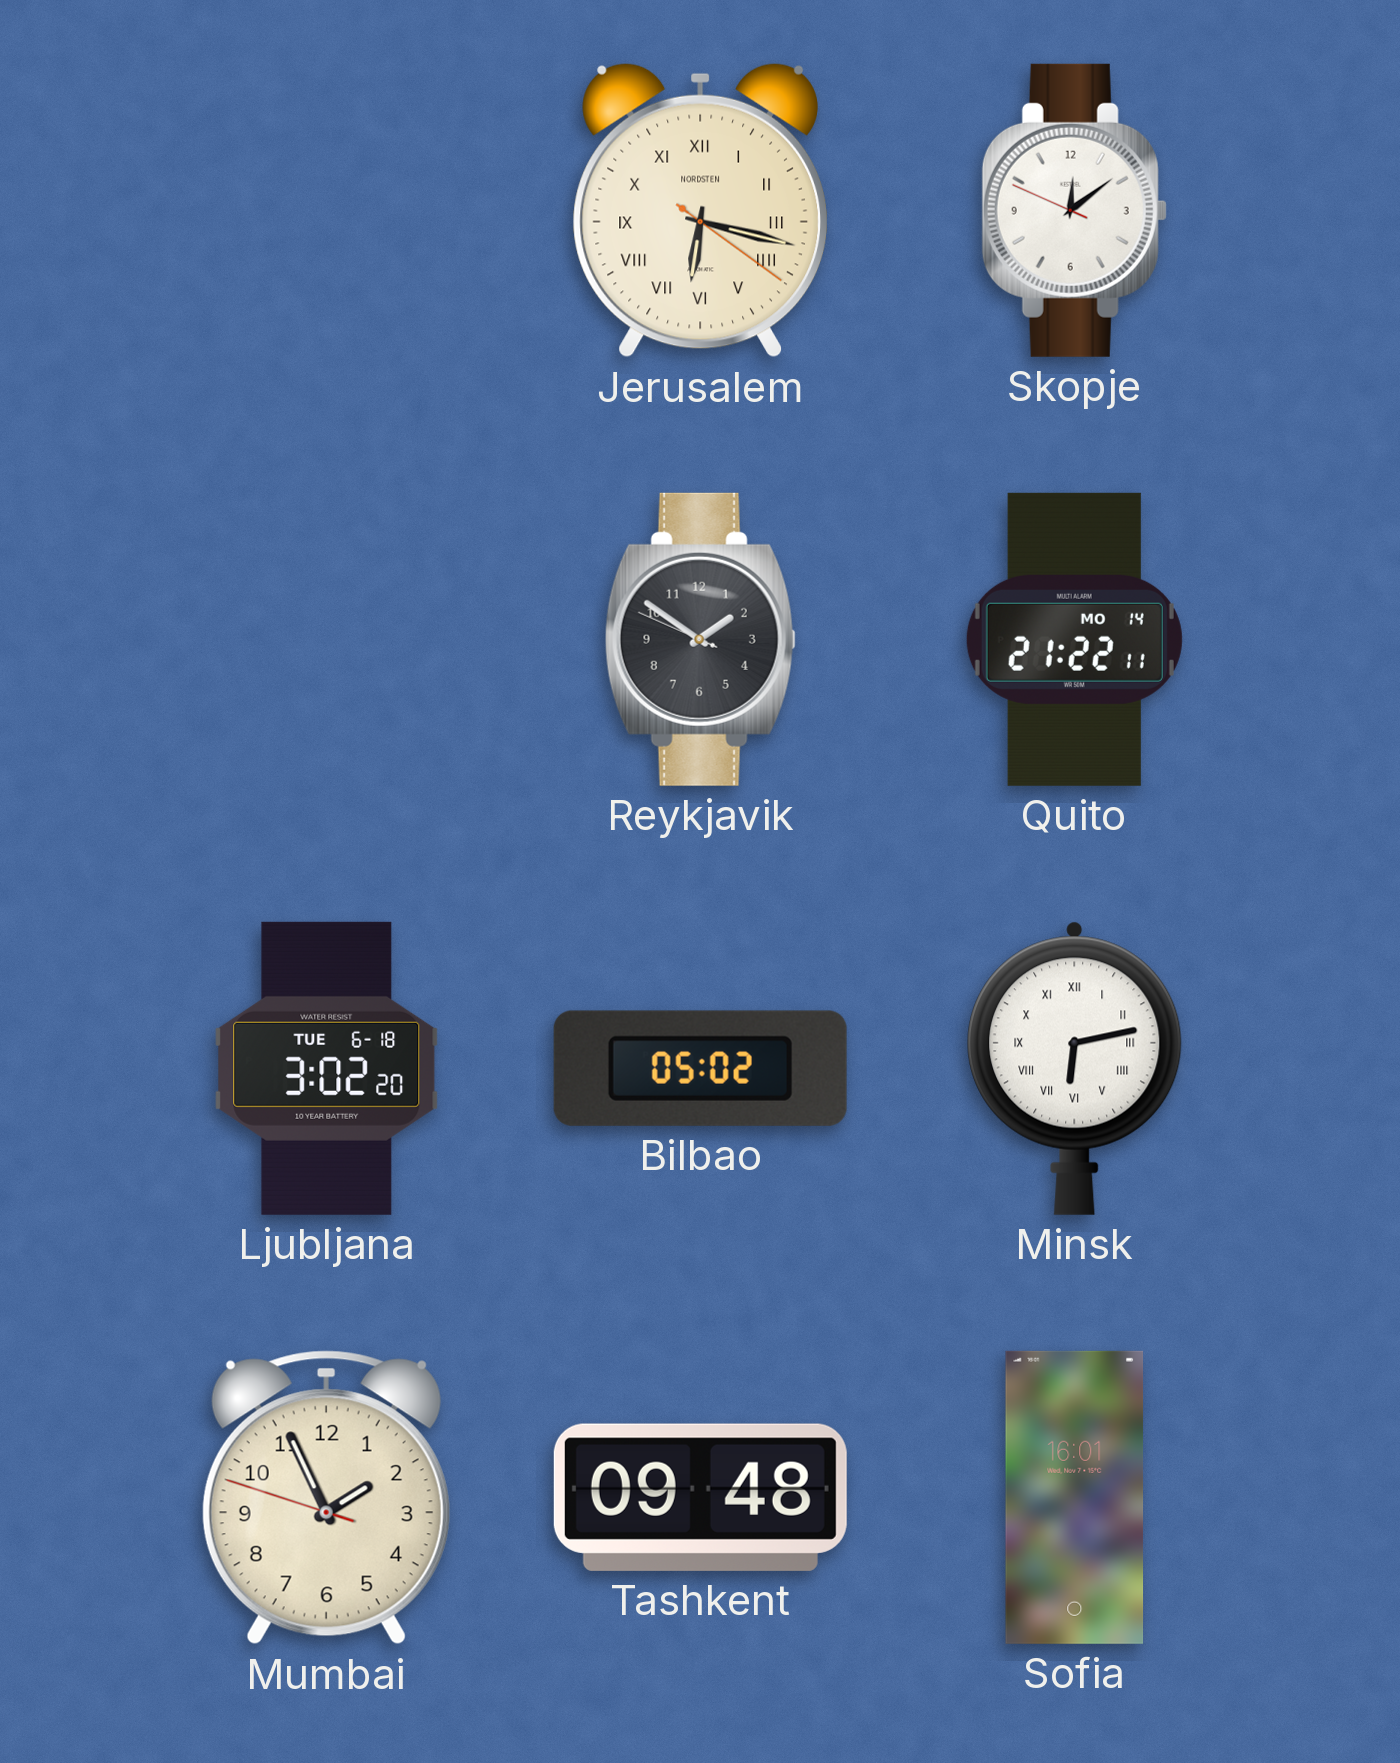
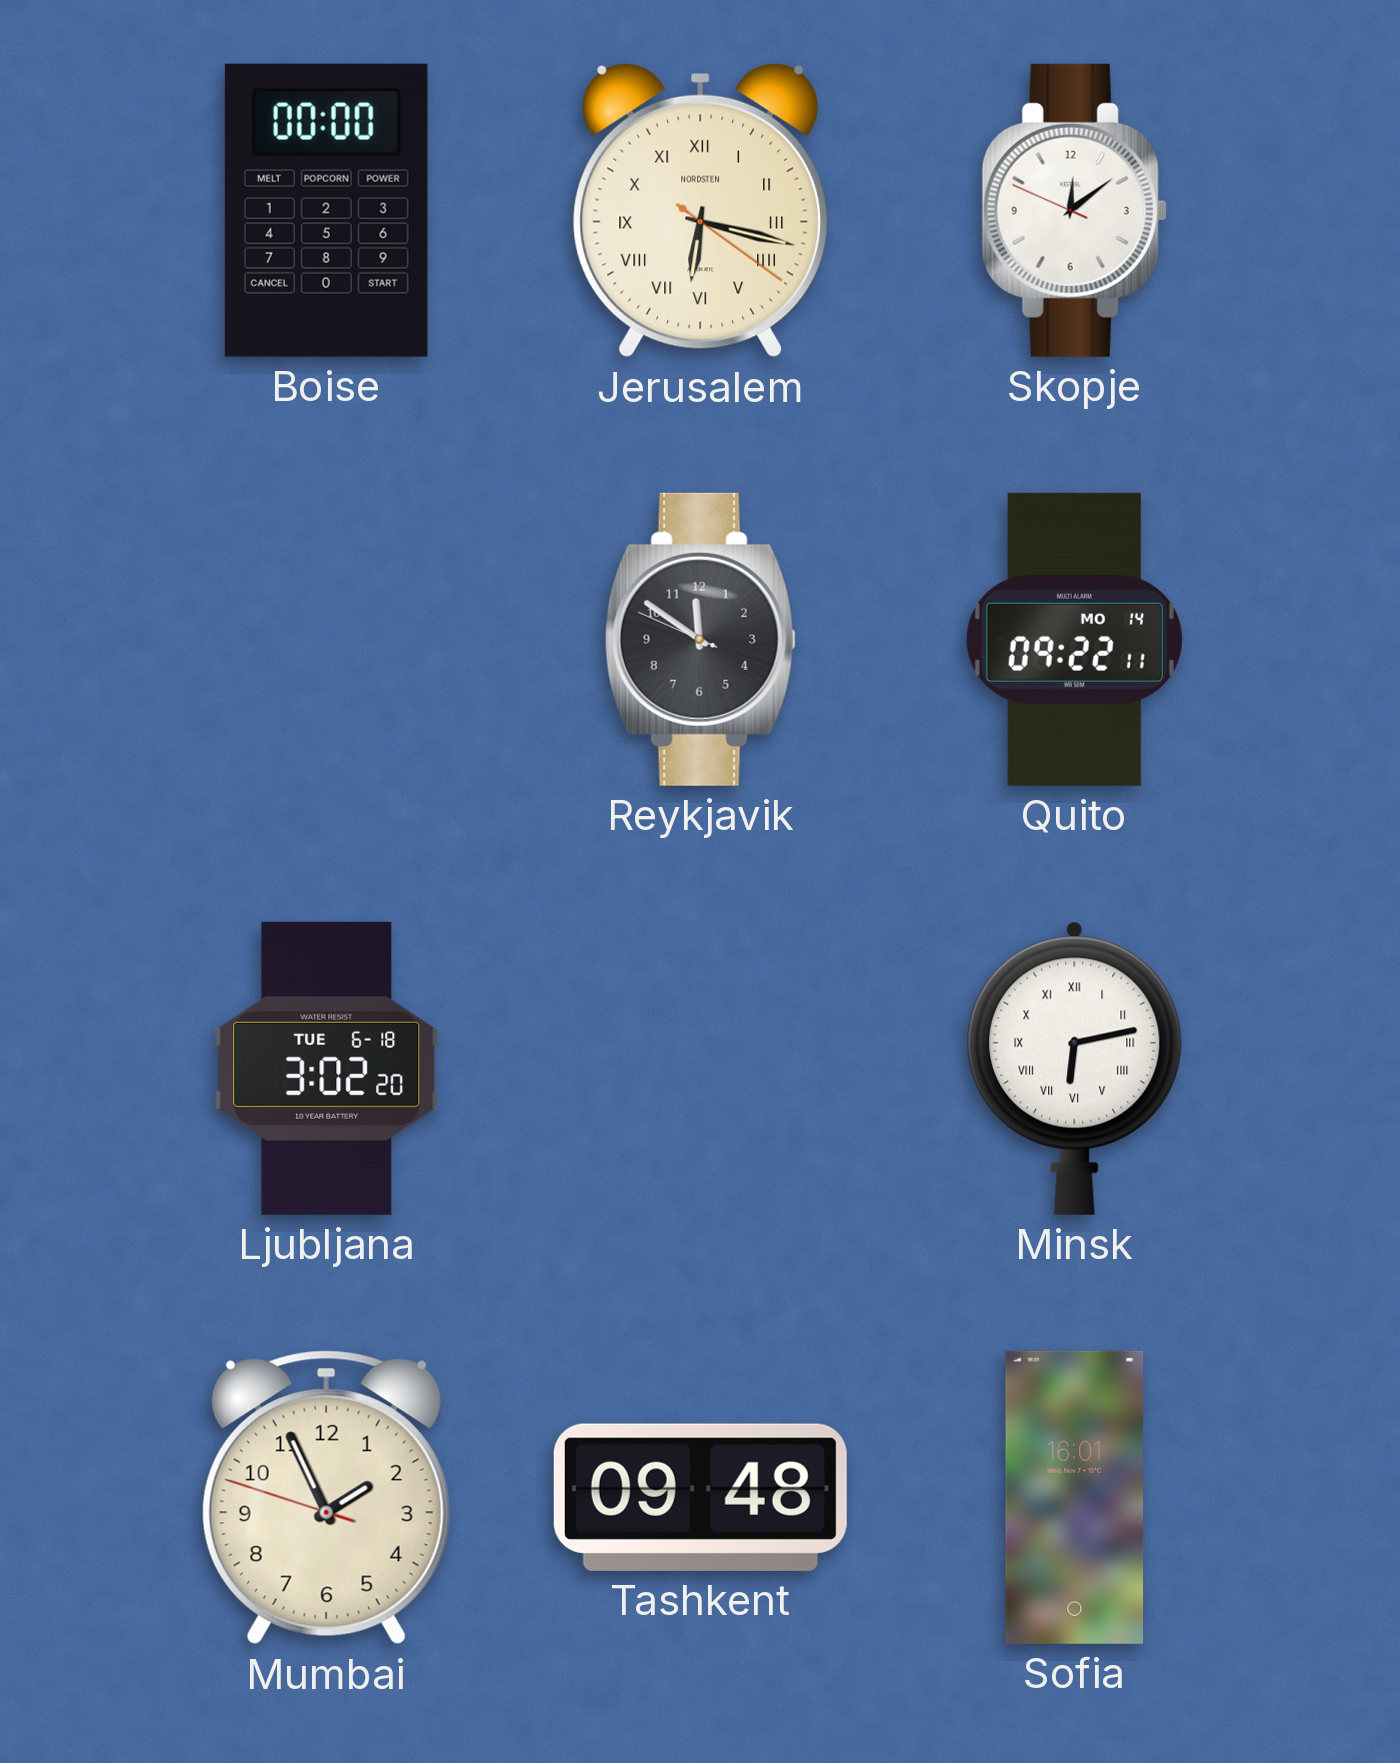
Boise: none -> 00:00 (326, 210)
Reykjavik: 1:50 -> 11:50 (700, 639)
Quito: 21:22 -> 09:22 (1074, 639)
Bilbao: 05:02 -> none (700, 1068)
